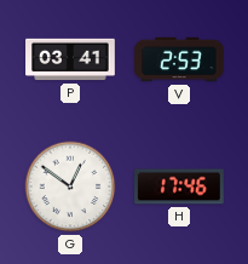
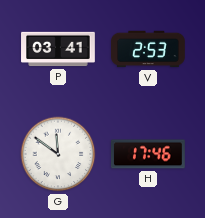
G: 12:51 -> 11:51 (58, 154)
